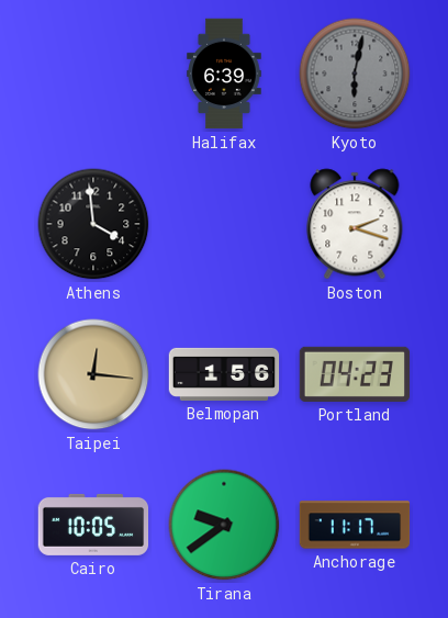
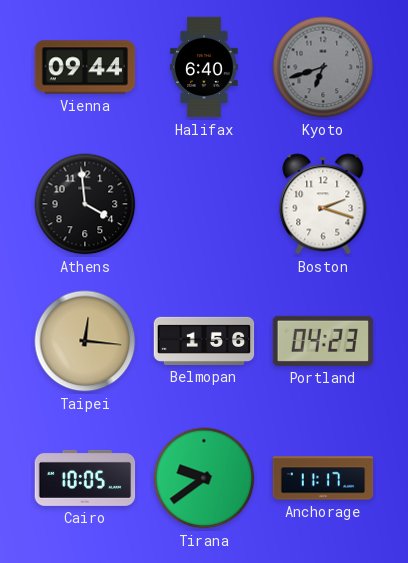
Vienna: none -> 09:44 (85, 67)
Halifax: 6:39 -> 6:40 (204, 67)
Kyoto: 6:02 -> 6:42 (323, 67)
